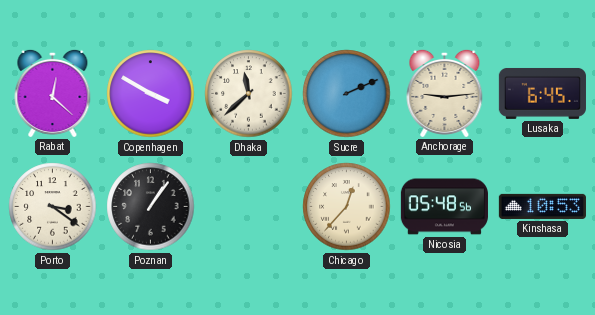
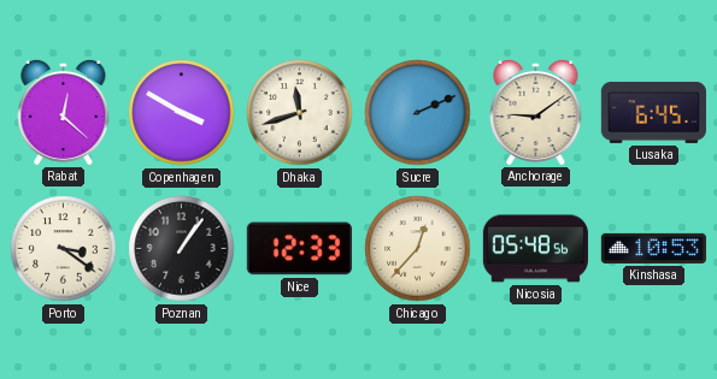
Dhaka: 11:38 -> 11:42 (300, 113)
Anchorage: 9:14 -> 9:09 (536, 112)
Nice: none -> 12:33 (299, 249)
